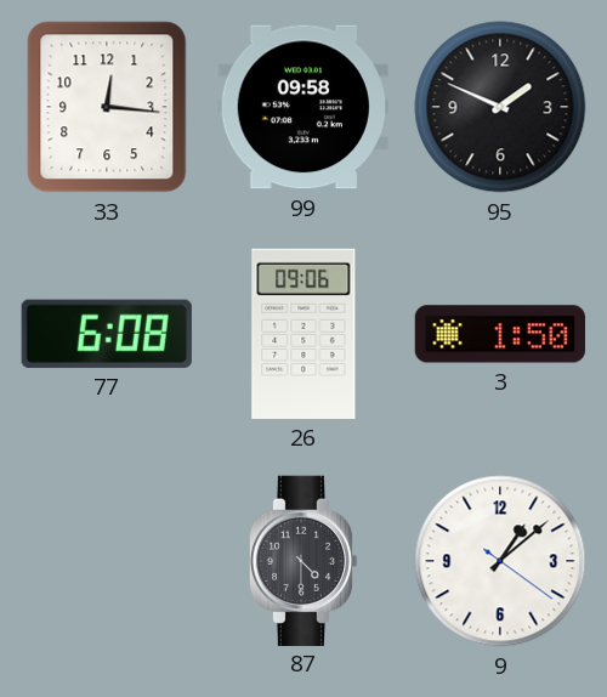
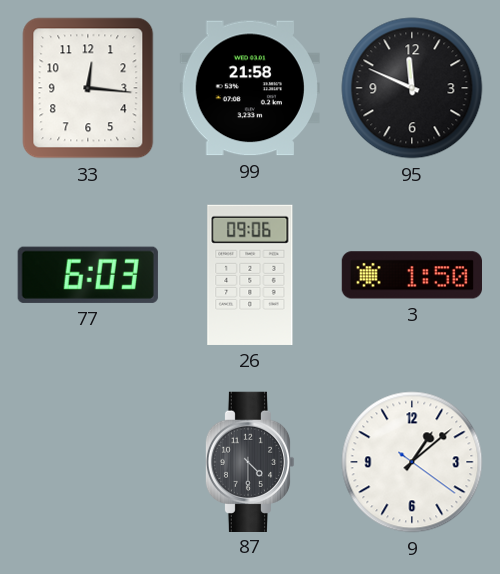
99: 09:58 -> 21:58 (250, 88)
95: 1:49 -> 11:49 (412, 88)
77: 6:08 -> 6:03 (88, 275)
